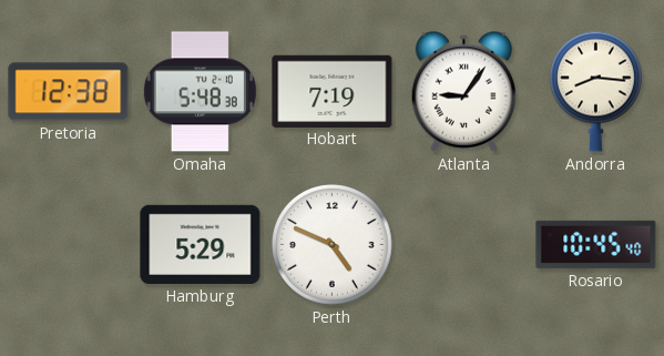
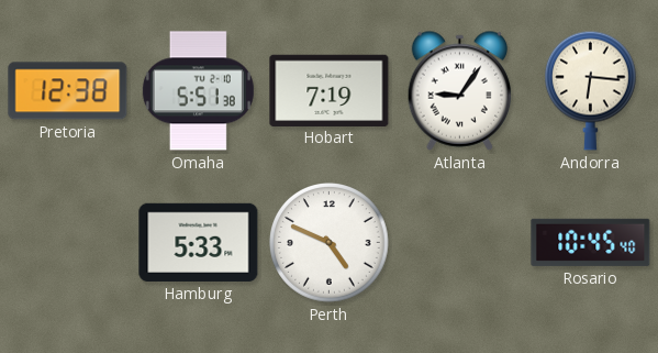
Omaha: 5:48 -> 5:51 (198, 91)
Andorra: 8:16 -> 6:16 (591, 90)
Hamburg: 5:29 -> 5:33 (199, 242)
